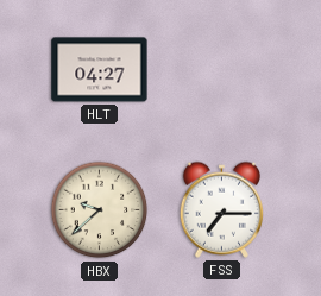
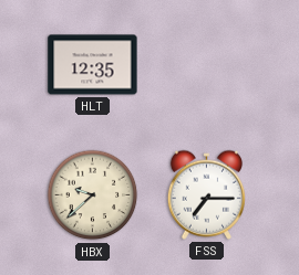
HLT: 04:27 -> 12:35 (93, 65)
